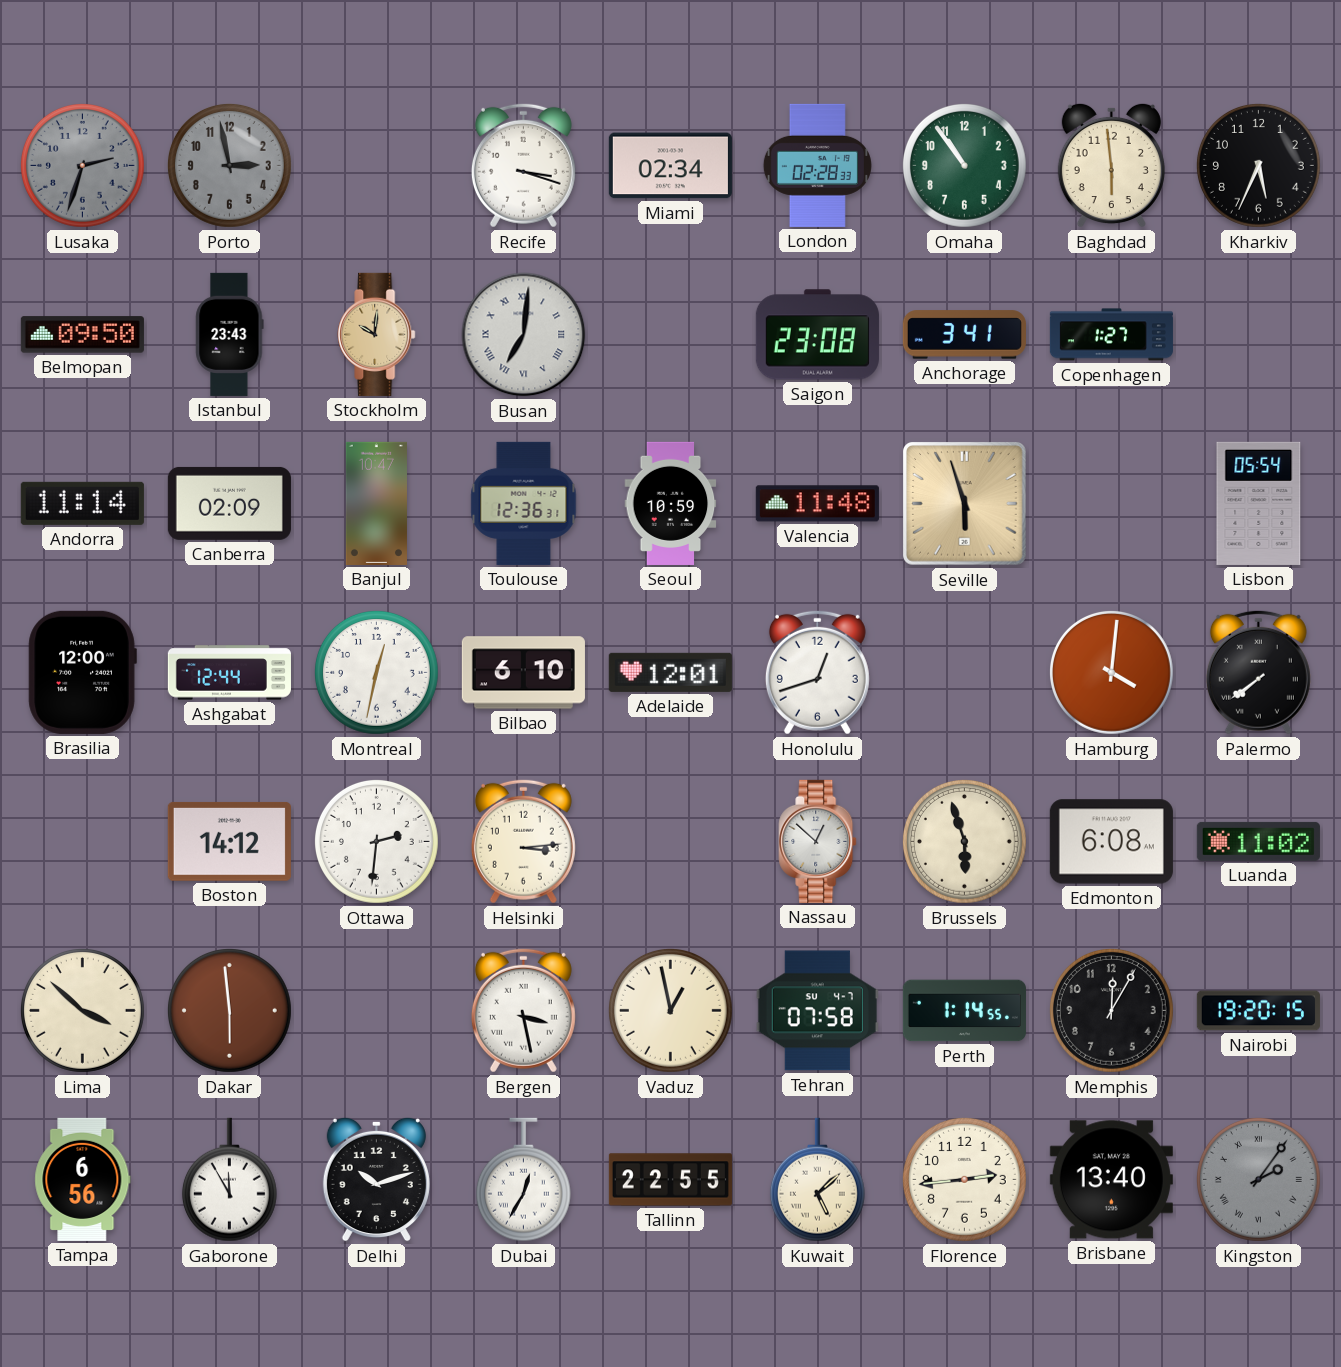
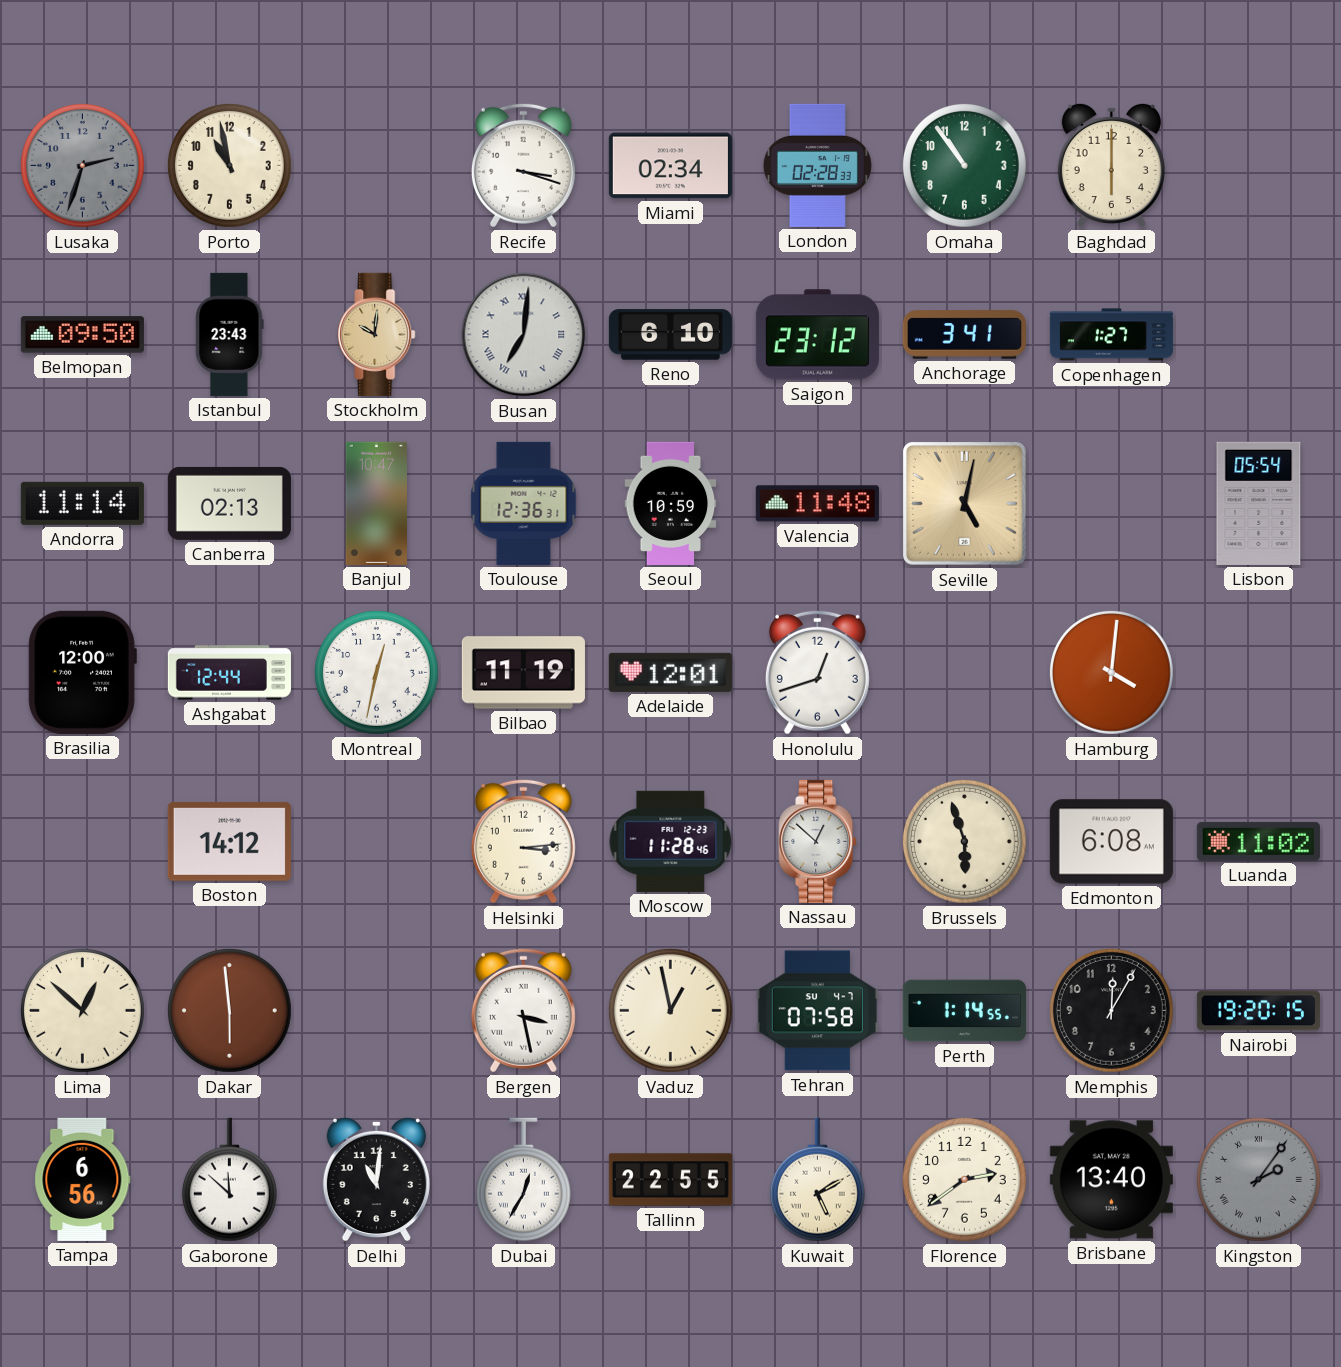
Porto: 2:58 -> 10:58 (229, 165)
Porto dial: grey -> cream (229, 165)
Baghdad: 5:59 -> 6:00 (1111, 165)
Kharkiv: 5:34 -> none (1258, 165)
Reno: none -> 6:10 (670, 335)
Saigon: 23:08 -> 23:12 (817, 335)
Canberra: 02:09 -> 02:13 (229, 503)
Seville: 5:57 -> 5:02 (965, 504)
Bilbao: 6:10 -> 11:19 (523, 673)
Palermo: 7:39 -> none (1258, 672)
Ottawa: 2:31 -> none (376, 841)
Moscow: none -> 11:28 (671, 841)
Lima: 3:52 -> 12:52 (82, 1010)
Gaborone: 11:55 -> 11:52 (229, 1180)
Delhi: 10:12 -> 11:01 (376, 1179)
Kuwait: 5:08 -> 5:10 (817, 1180)
Florence: 2:44 -> 2:39 (964, 1179)
